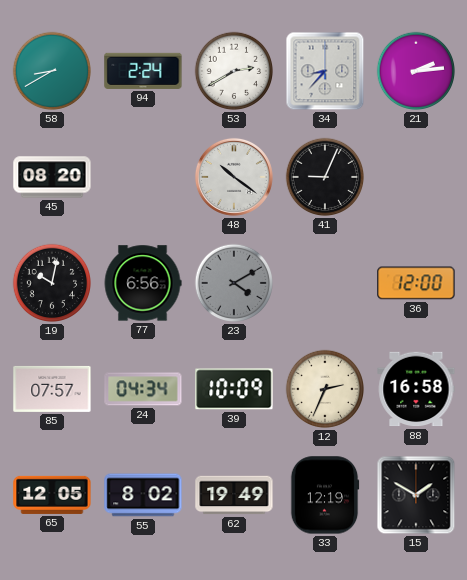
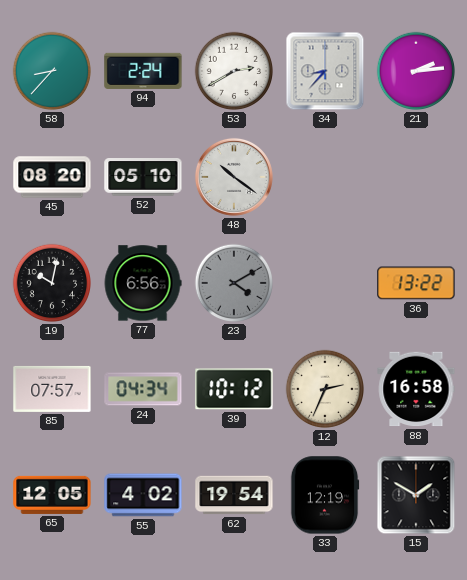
58: 8:40 -> 8:37 (52, 71)
52: none -> 05:10 (143, 178)
41: 9:04 -> none (325, 177)
36: 12:00 -> 13:22 (416, 283)
39: 10:09 -> 10:12 (234, 389)
55: 8:02 -> 4:02 (143, 495)
62: 19:49 -> 19:54 (234, 495)
